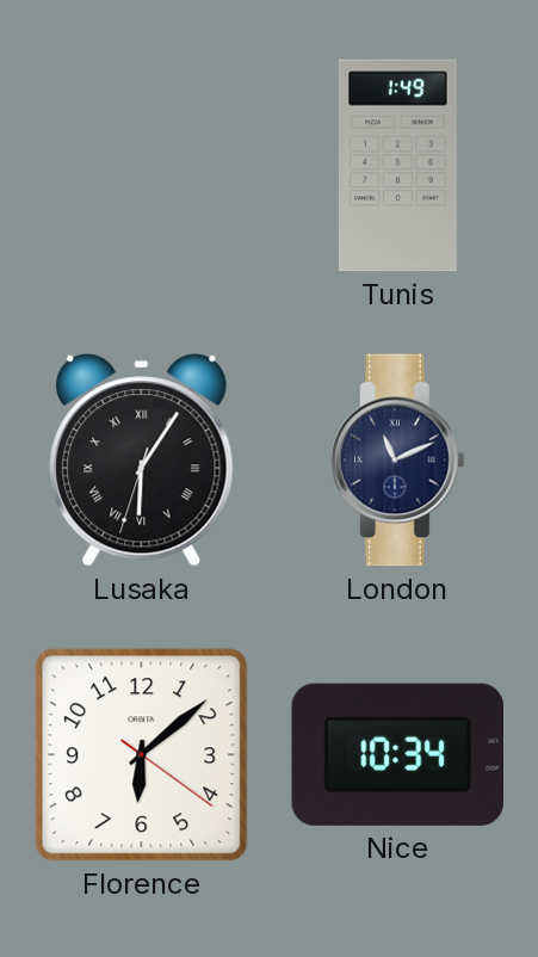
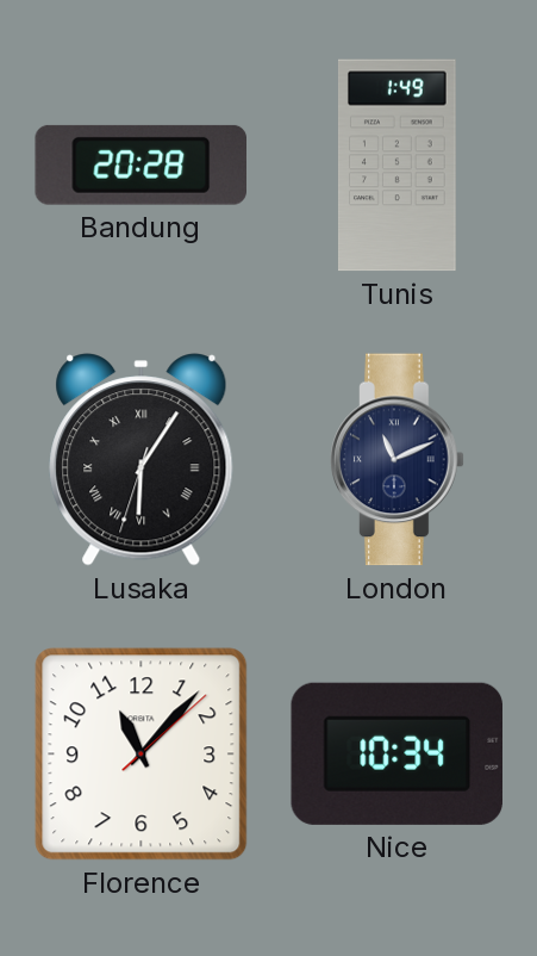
Bandung: none -> 20:28 (141, 164)
Florence: 6:08 -> 11:07 (142, 755)
